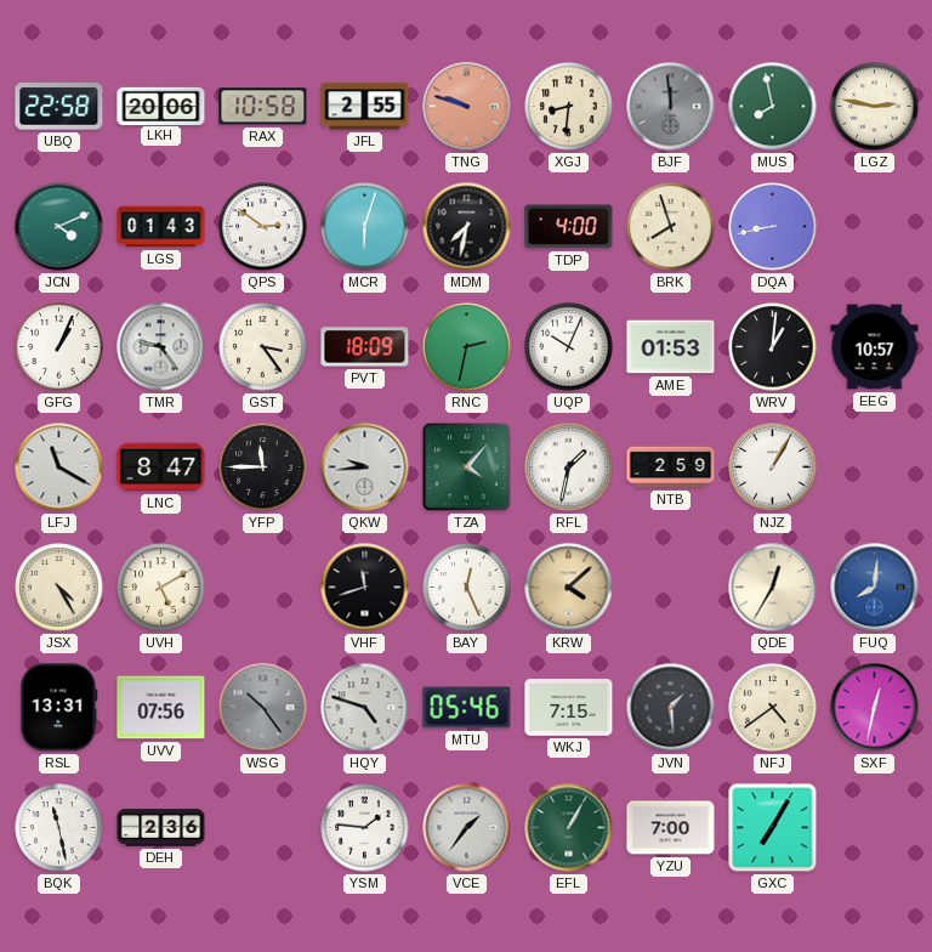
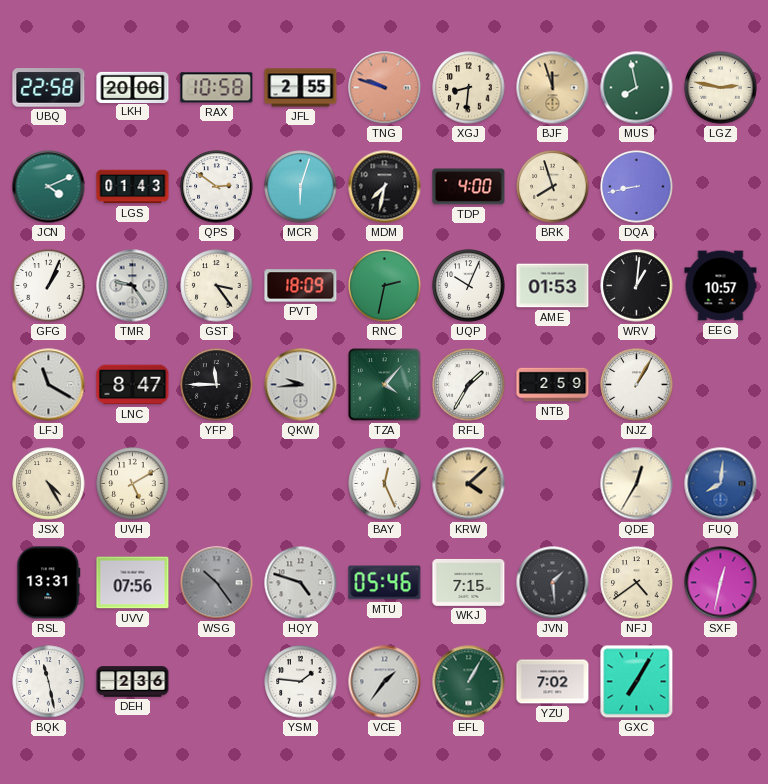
BJF: 11:59 -> 11:57 (553, 88)
BJF dial: grey -> champagne (553, 88)
RFL: 1:32 -> 1:35 (469, 385)
VHF: 11:42 -> none (365, 588)
YZU: 7:00 -> 7:02 (553, 682)
